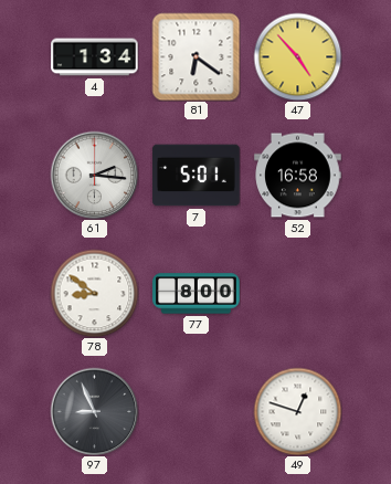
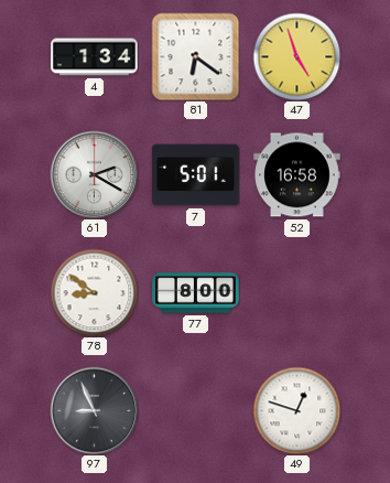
47: 4:53 -> 4:57 (296, 56)
61: 2:16 -> 2:20 (94, 174)
